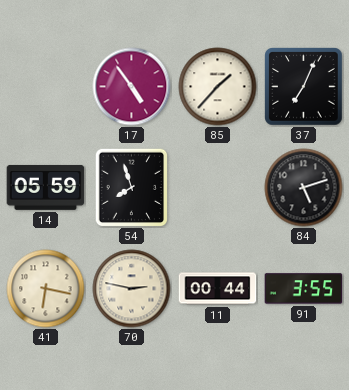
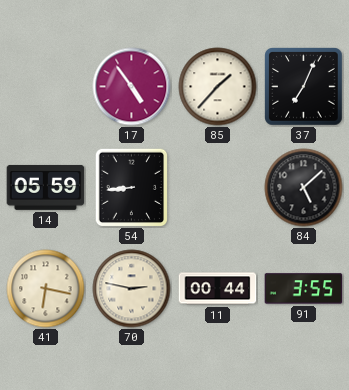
54: 7:57 -> 8:44 (132, 187)
84: 5:12 -> 5:08 (304, 188)
